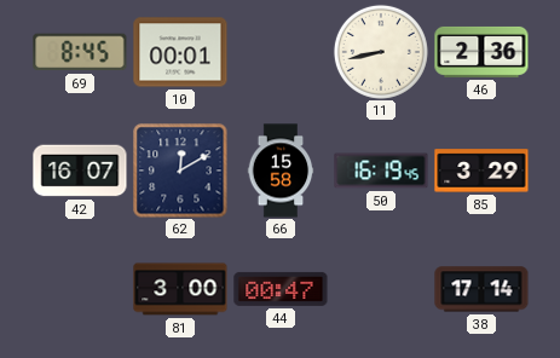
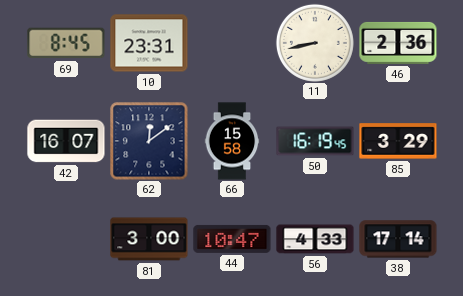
10: 00:01 -> 23:31 (149, 43)
62: 12:10 -> 12:09 (149, 141)
44: 00:47 -> 10:47 (232, 239)
56: none -> 4:33 (315, 239)
